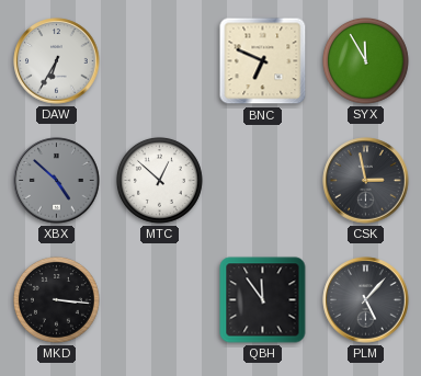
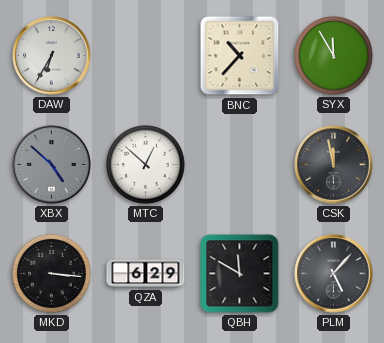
BNC: 6:49 -> 10:37 (240, 56)
CSK: 2:58 -> 11:58 (334, 165)
QZA: none -> 6:29 (146, 274)
QBH: 11:54 -> 11:50 (240, 274)
